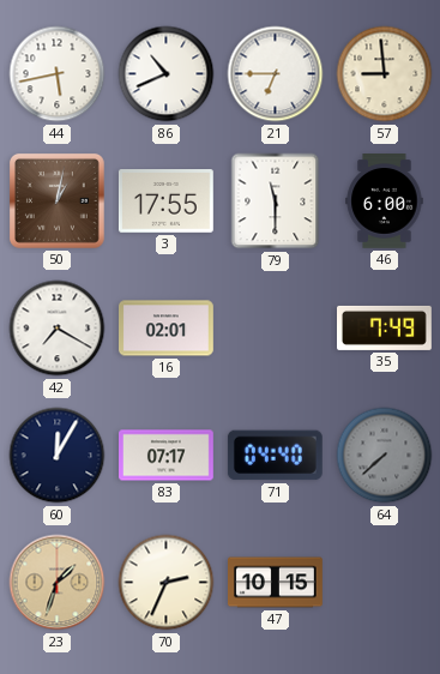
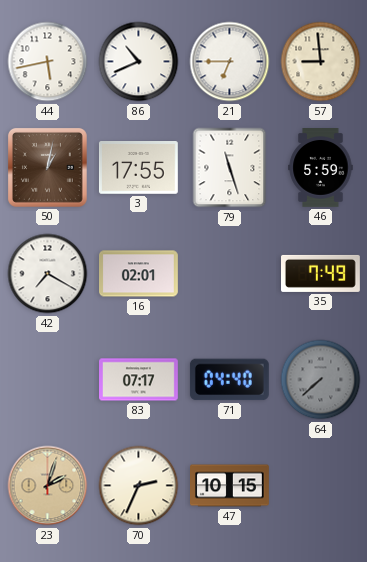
79: 11:30 -> 11:27 (230, 168)
46: 6:00 -> 5:59 (321, 168)
60: 12:05 -> none (58, 456)
23: 1:33 -> 2:03 (48, 486)
